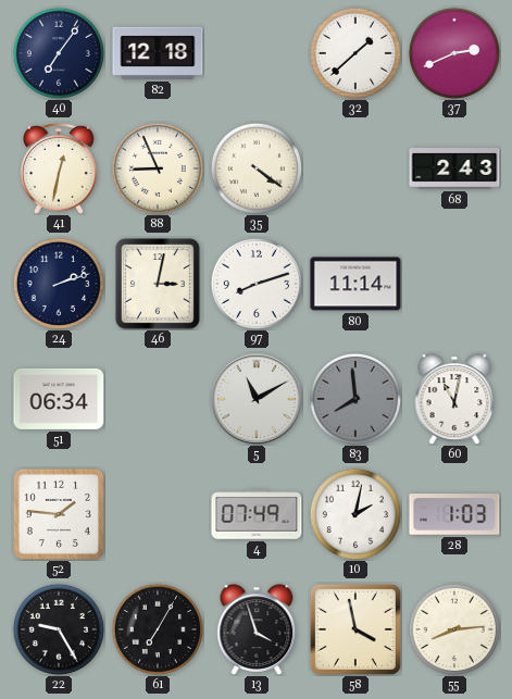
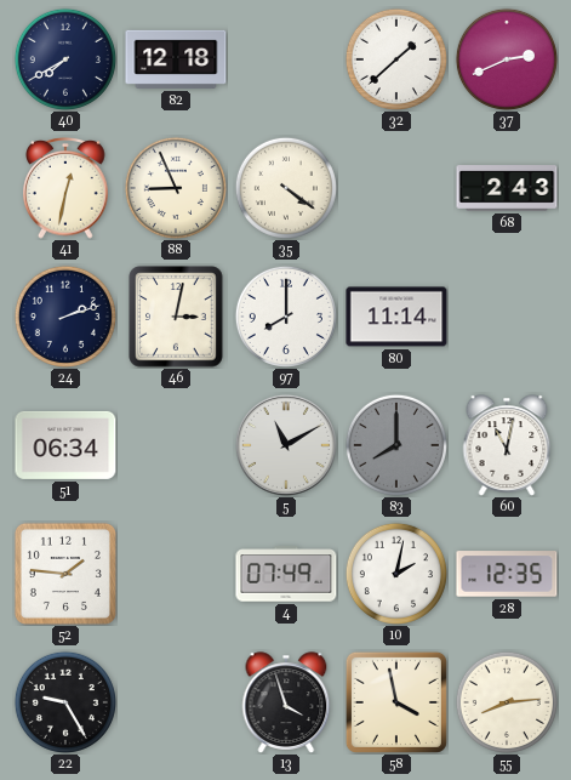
40: 7:06 -> 7:40 (65, 59)
97: 8:12 -> 8:00 (286, 317)
83: 7:59 -> 8:00 (396, 445)
28: 1:03 -> 12:35 (507, 574)
61: 7:05 -> none (158, 629)
